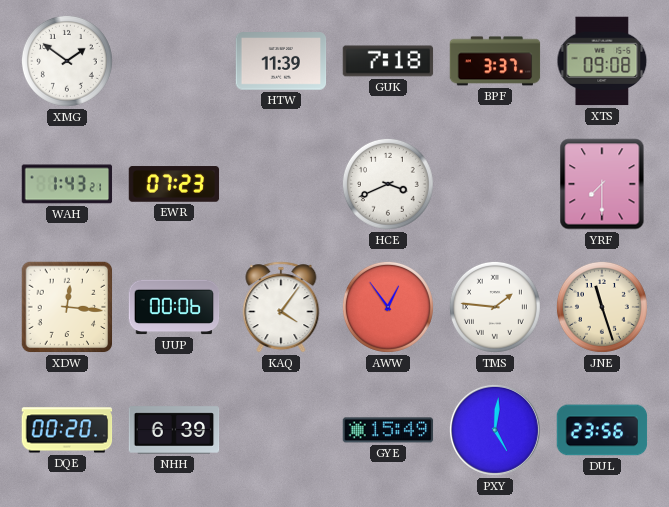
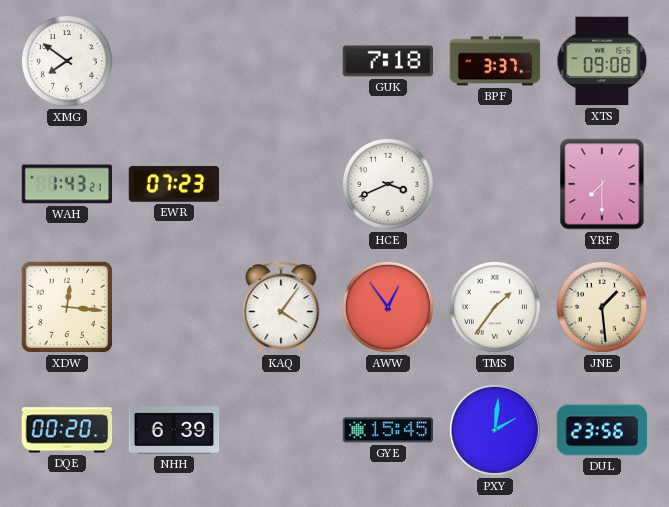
XMG: 1:51 -> 7:51 (67, 61)
HTW: 11:39 -> none (281, 61)
UUP: 00:06 -> none (174, 307)
TMS: 1:46 -> 1:36 (495, 307)
JNE: 11:27 -> 1:29 (602, 307)
GYE: 15:49 -> 15:45 (388, 430)
PXY: 5:01 -> 2:01 (495, 430)
